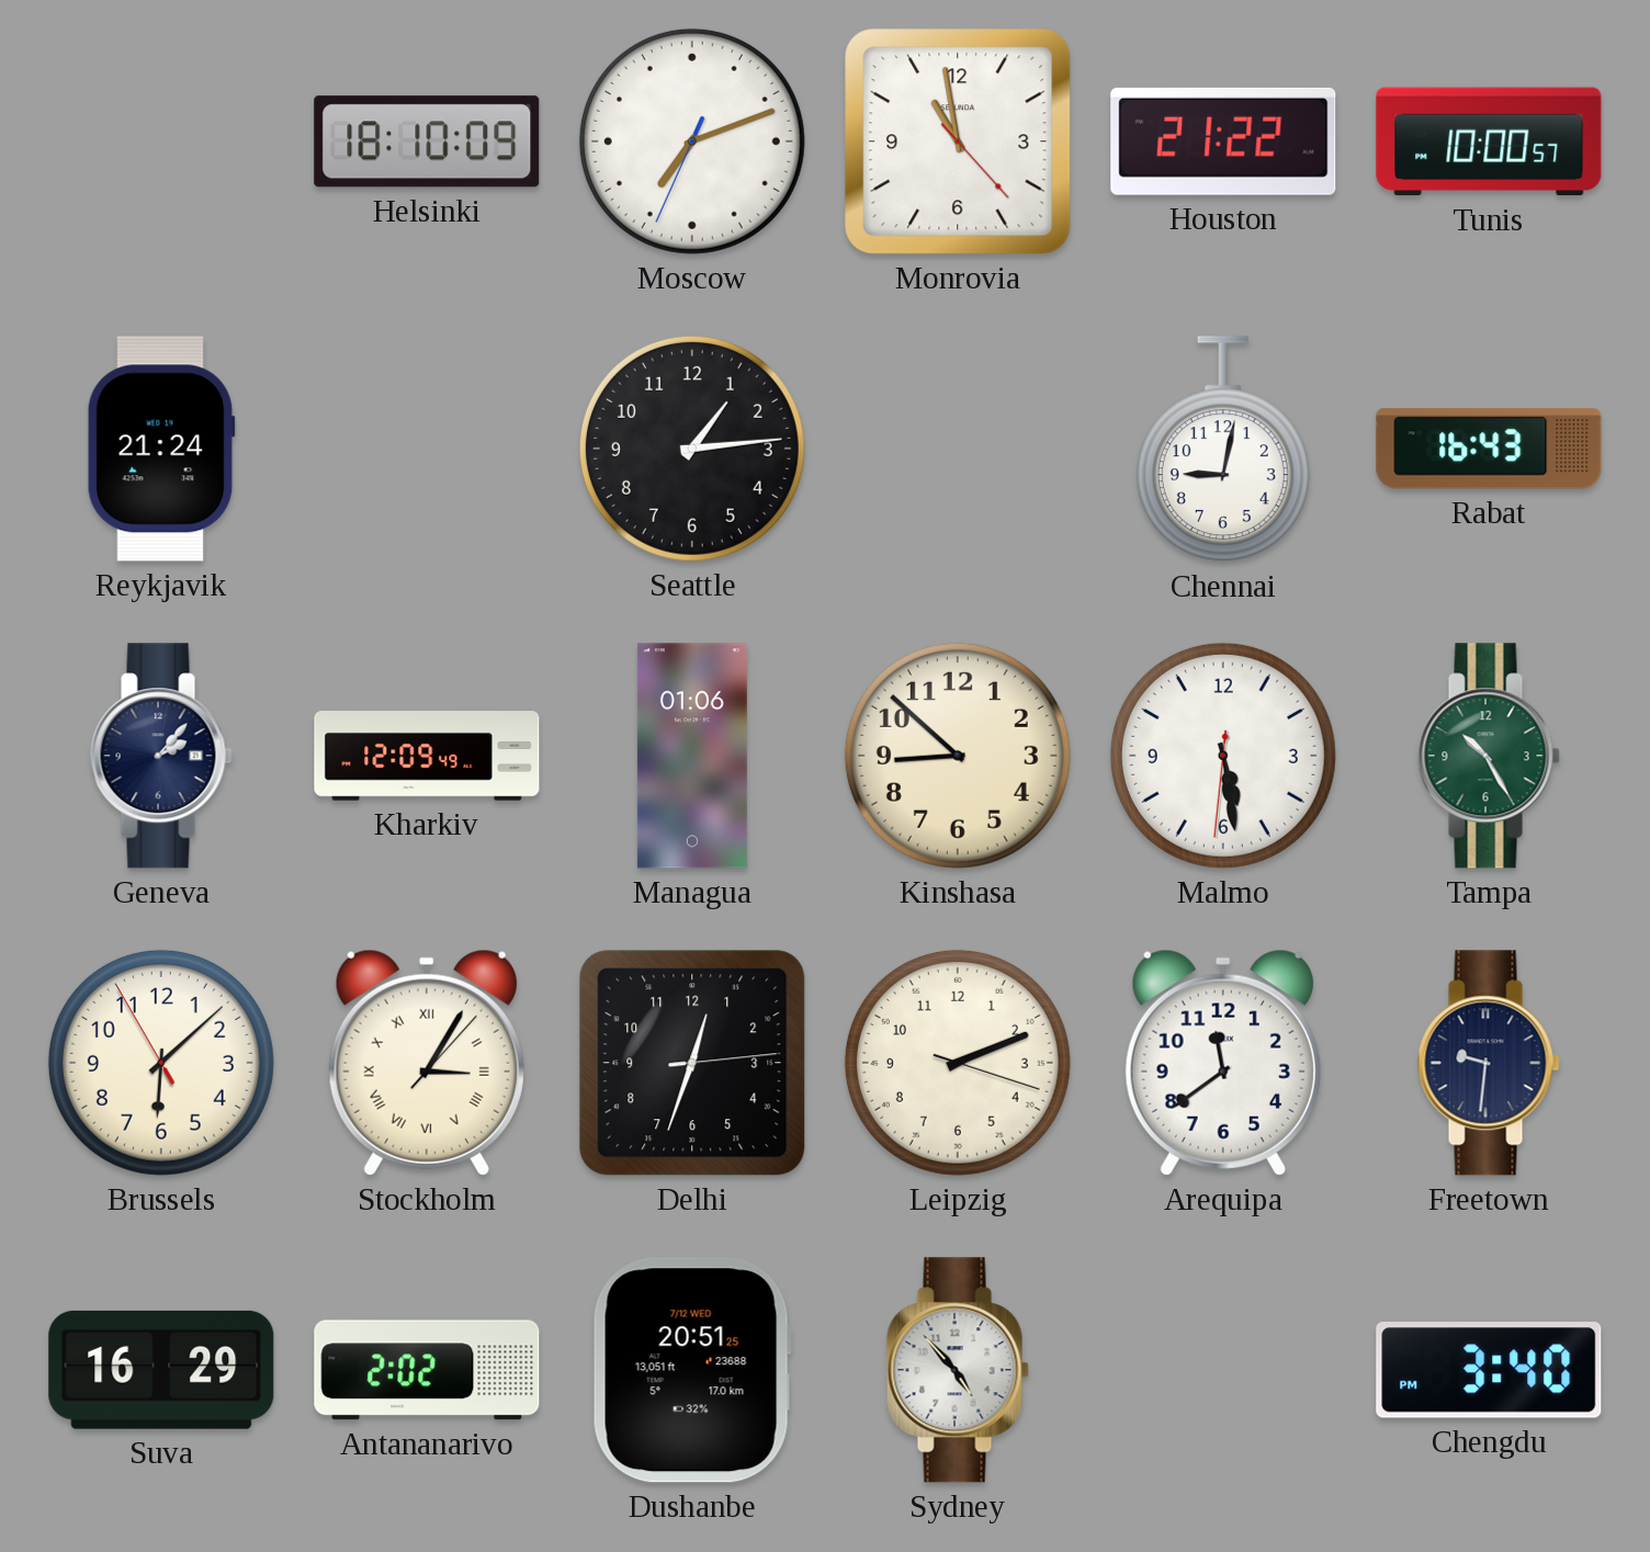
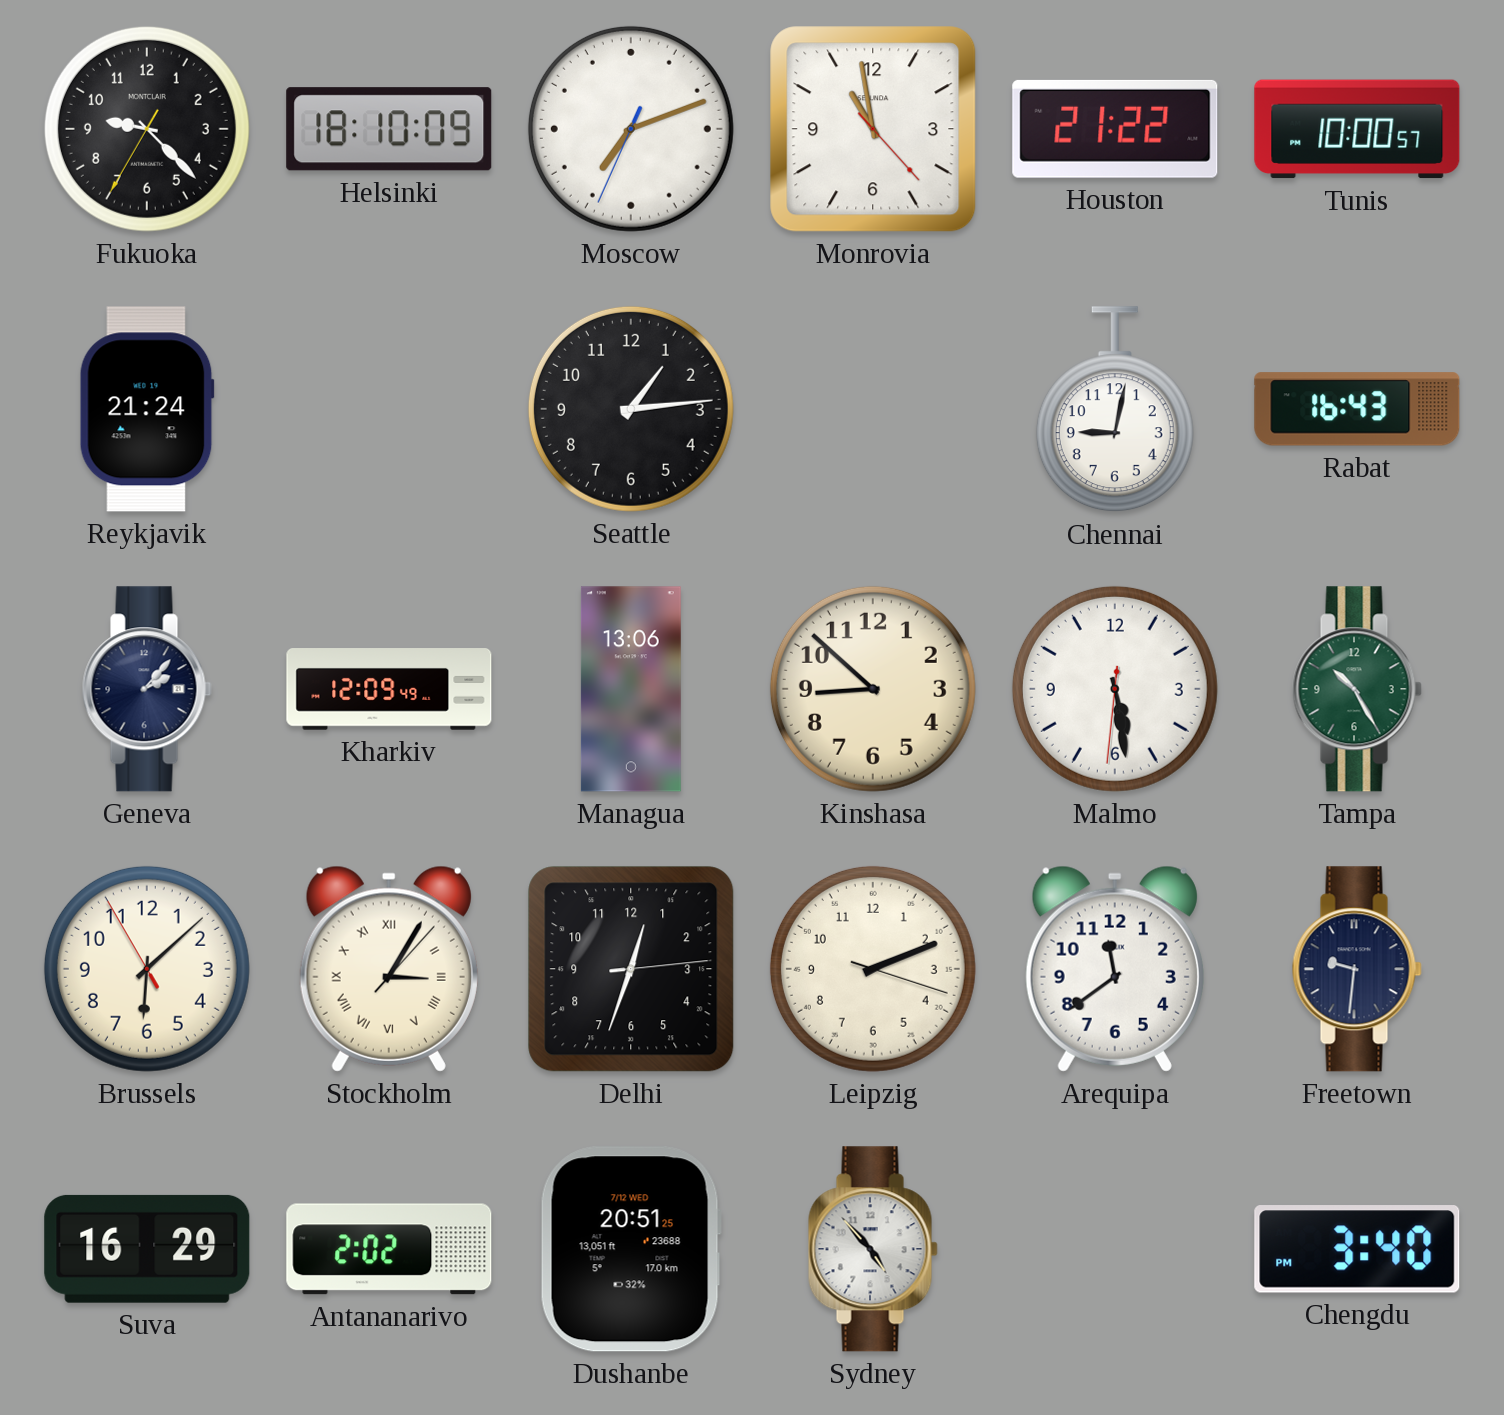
Fukuoka: none -> 9:22 (147, 129)
Managua: 01:06 -> 13:06 (631, 689)
